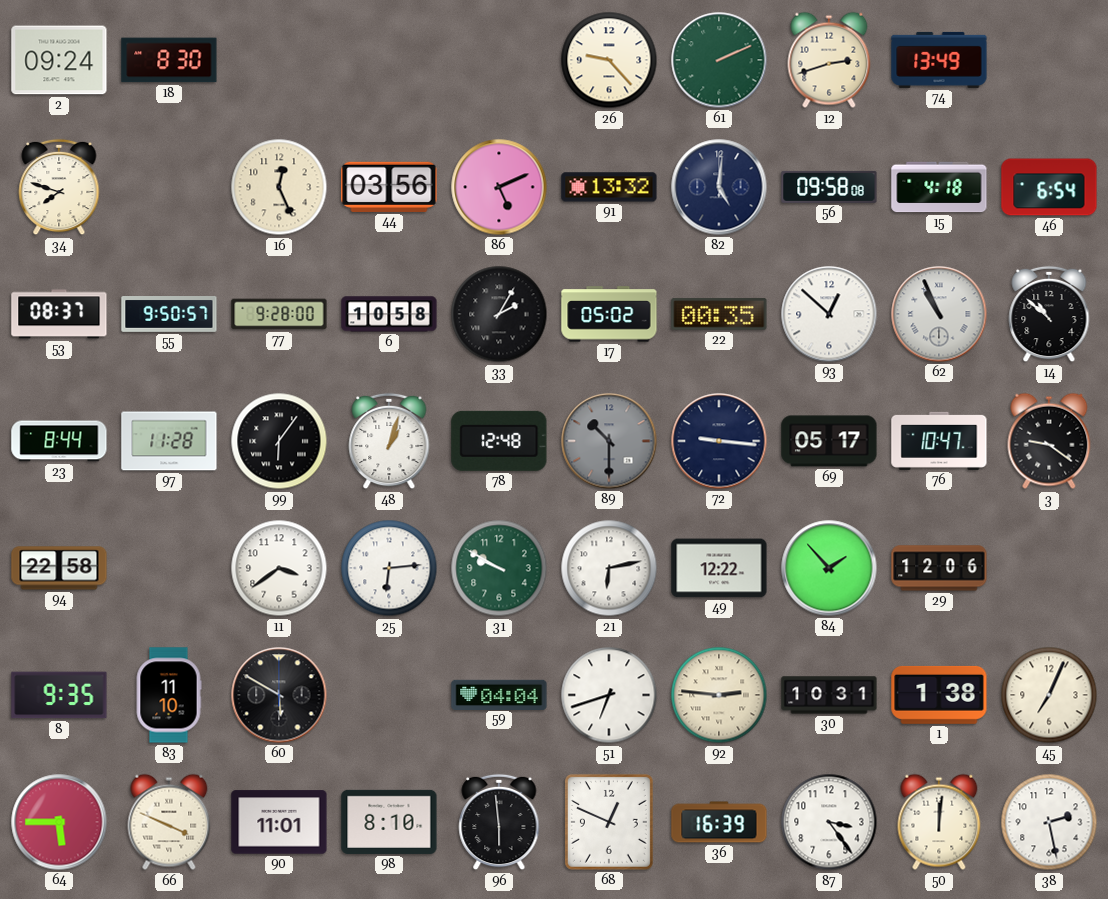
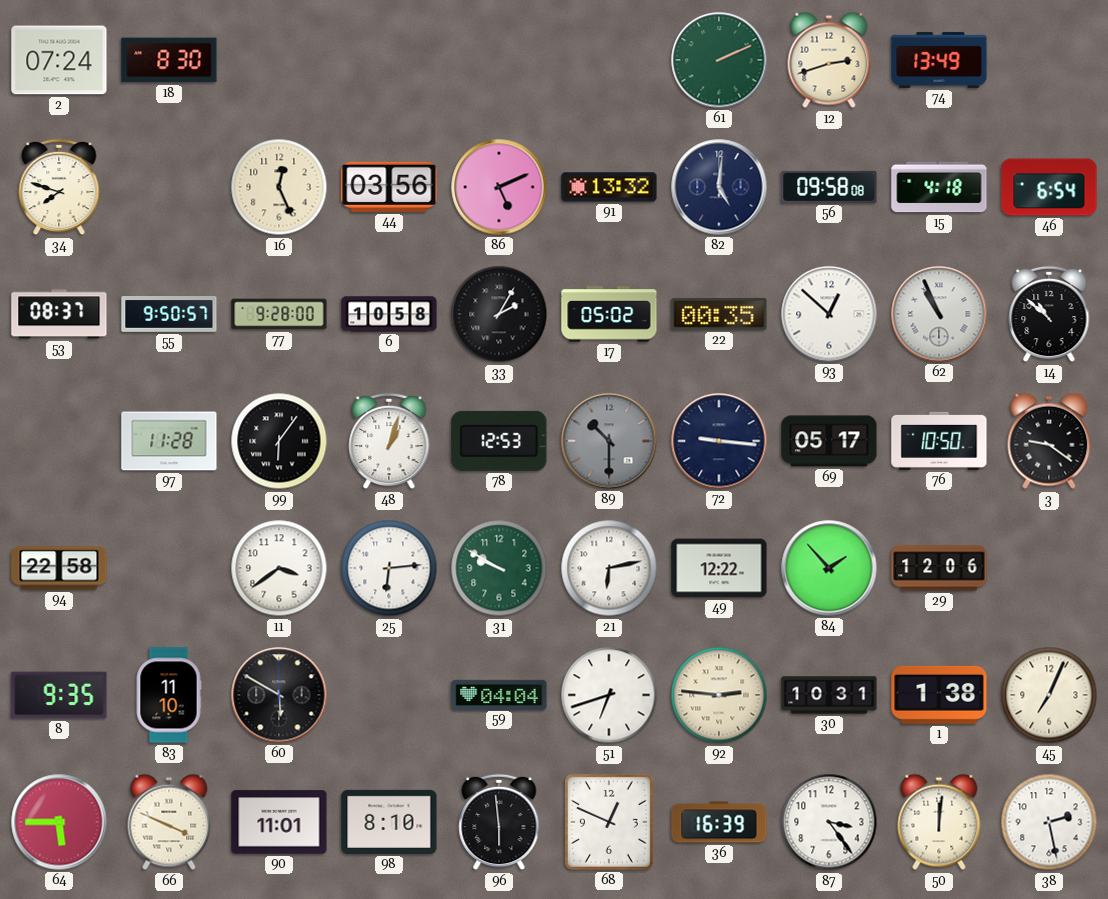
2: 09:24 -> 07:24 (59, 60)
26: 9:23 -> none (609, 60)
23: 8:44 -> none (59, 441)
78: 12:48 -> 12:53 (499, 441)
76: 10:47 -> 10:50 (939, 441)
